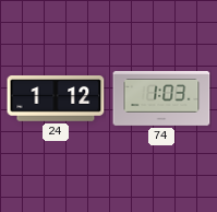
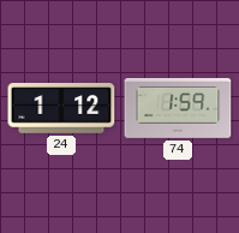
74: 1:03 -> 1:59 (178, 108)
